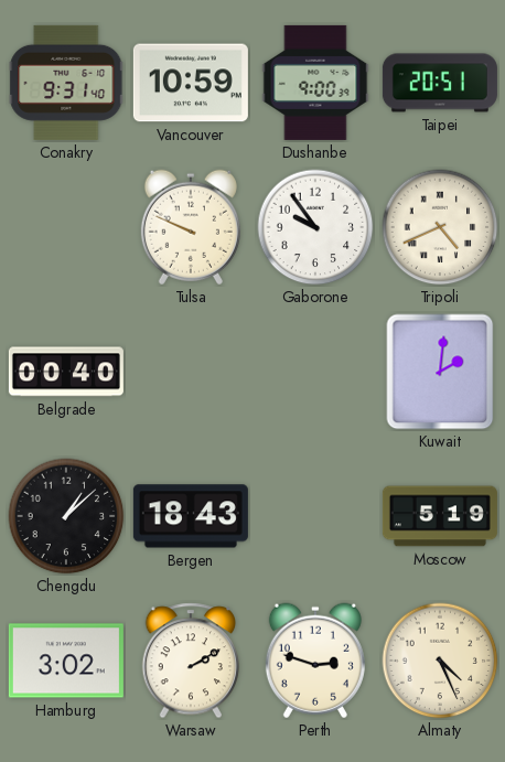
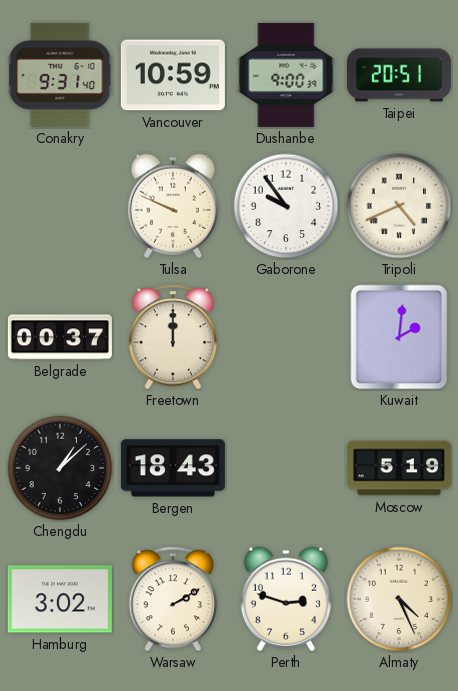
Belgrade: 00:40 -> 00:37 (60, 337)
Freetown: none -> 12:00 (173, 337)
